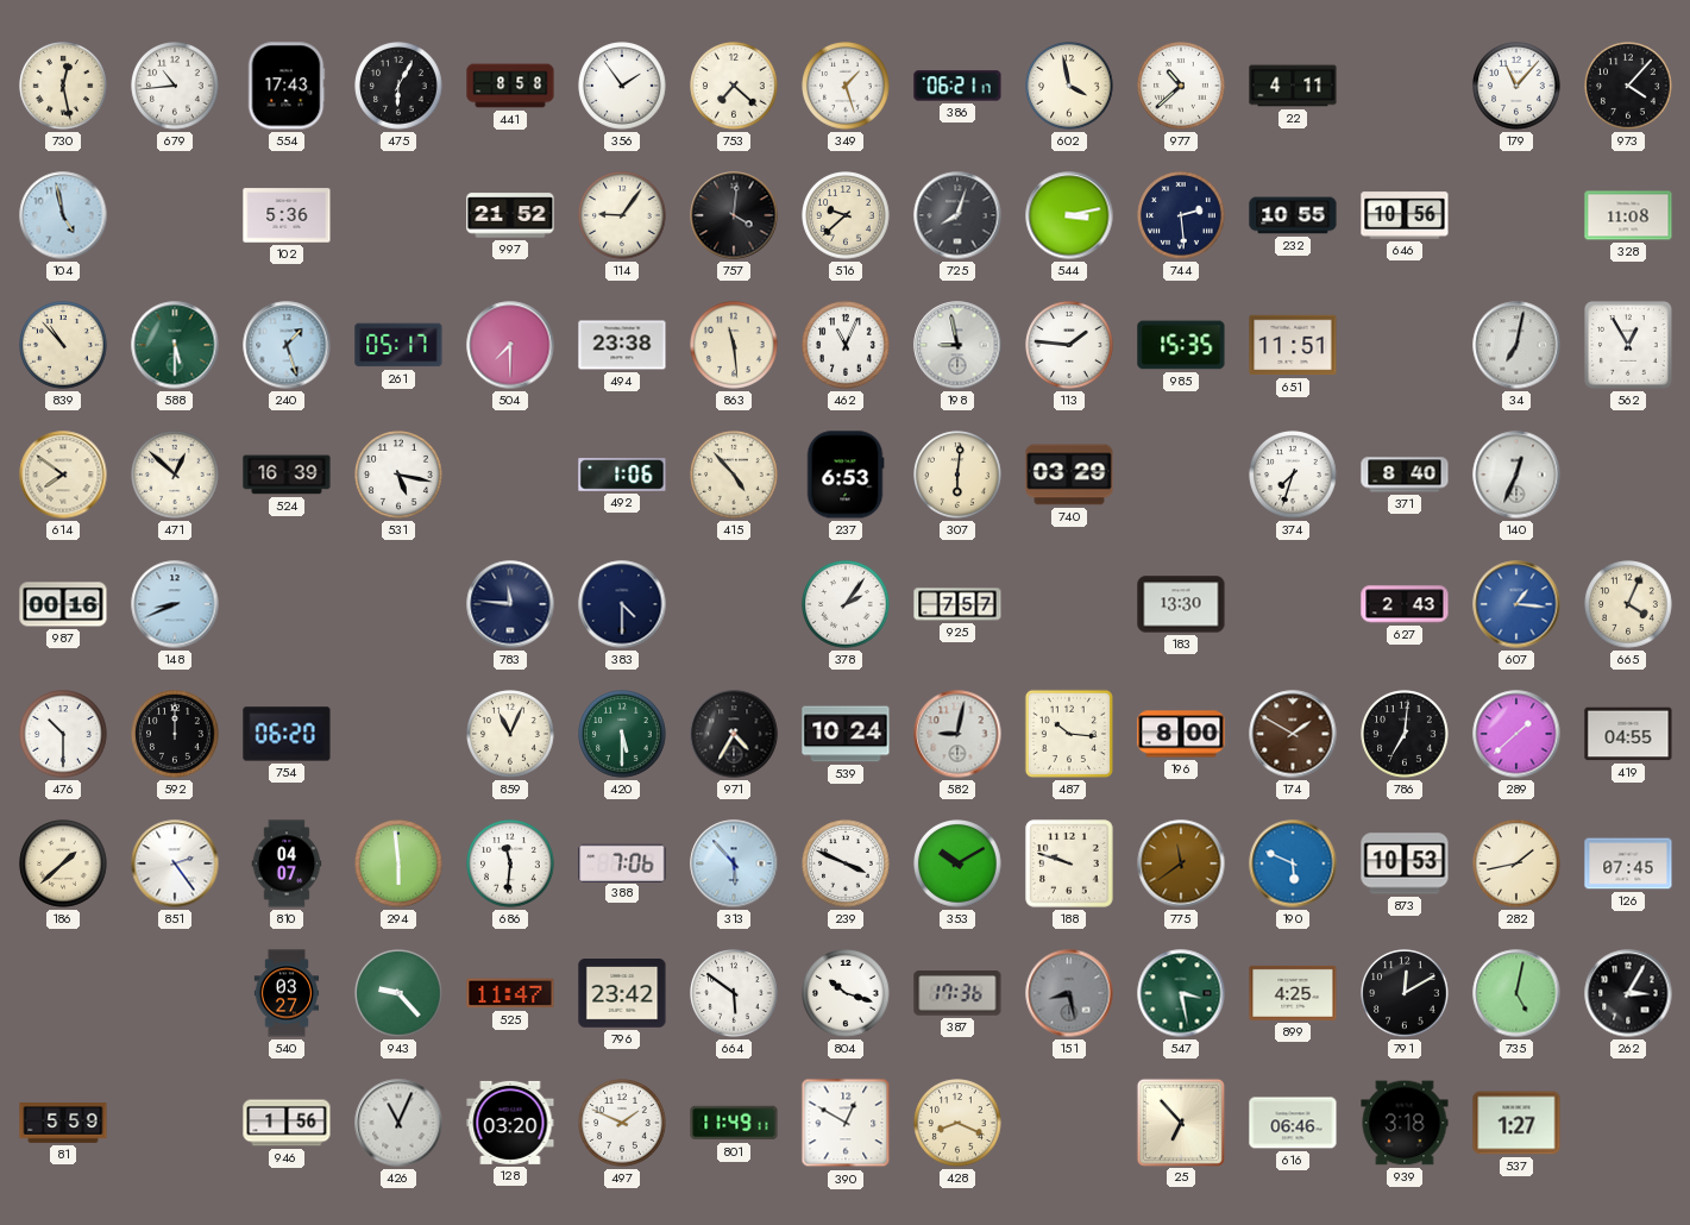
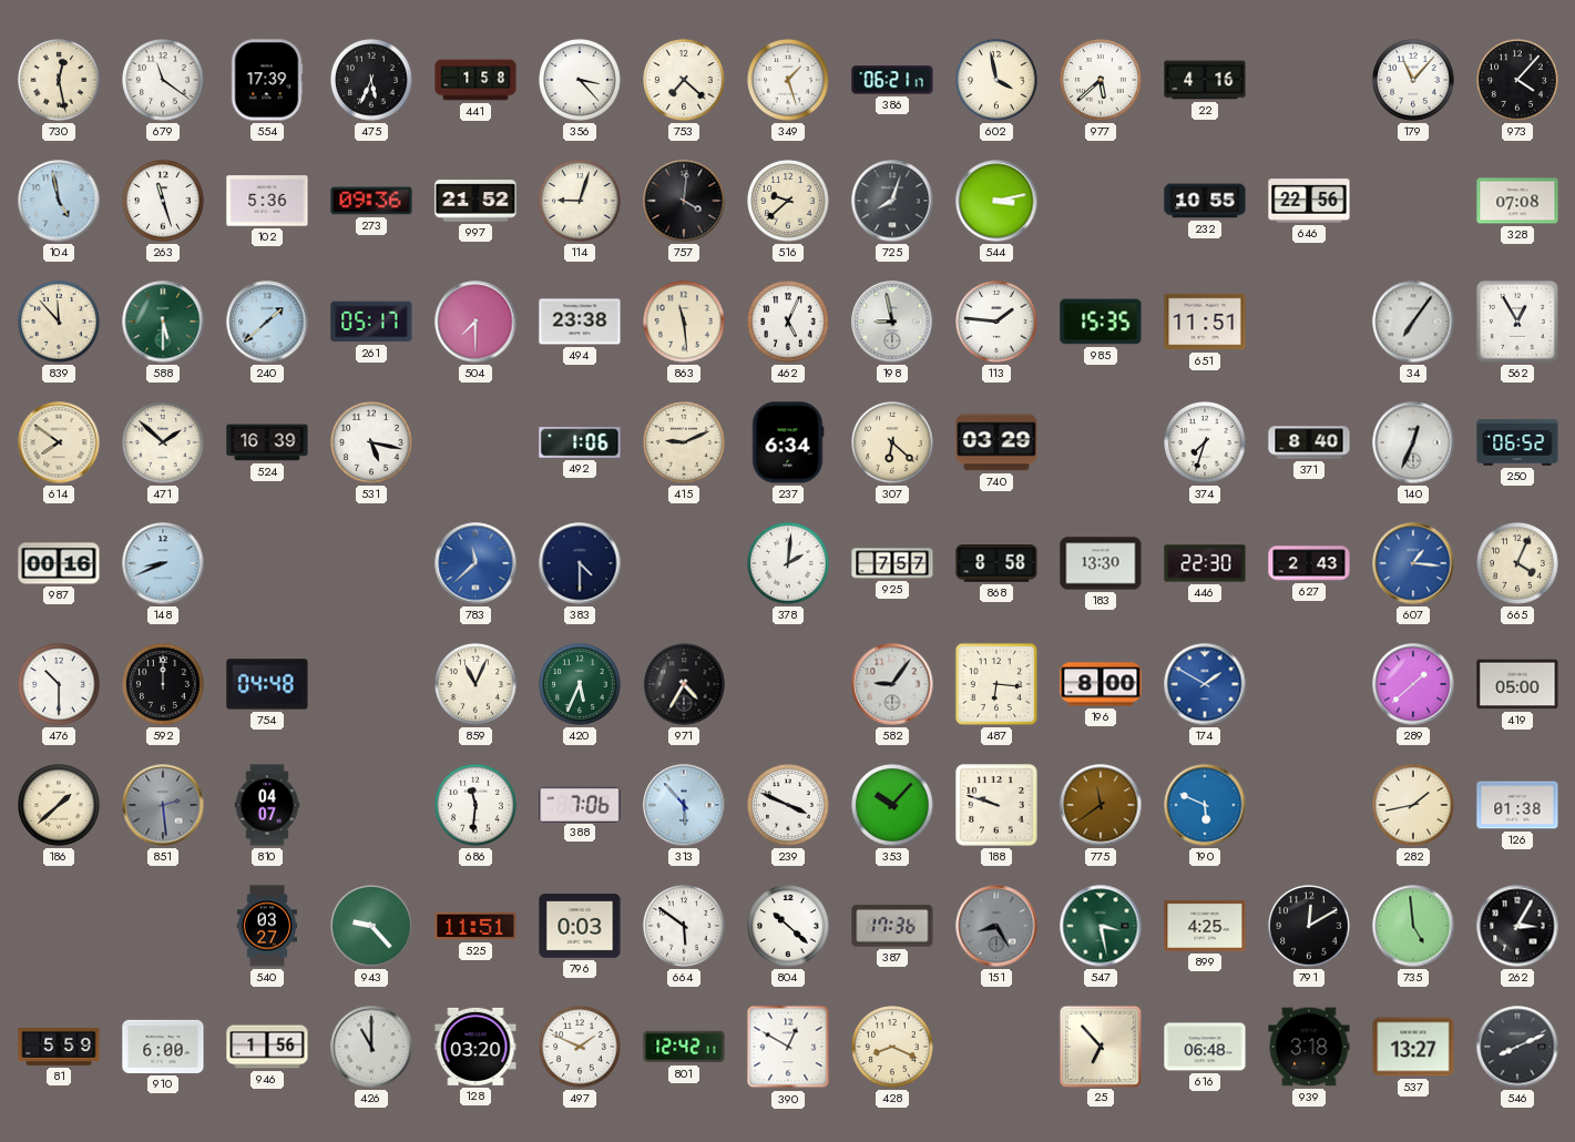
679: 10:44 -> 11:21 (163, 80)
554: 17:43 -> 17:39 (267, 80)
475: 6:05 -> 5:34 (371, 80)
441: 8:58 -> 1:58 (475, 80)
356: 1:54 -> 3:23 (580, 80)
977: 10:38 -> 5:38 (1101, 80)
22: 4:11 -> 4:16 (1205, 80)
263: none -> 11:27 (163, 201)
273: none -> 09:36 (371, 201)
114: 9:06 -> 9:03 (580, 201)
744: 2:29 -> none (1181, 215)
646: 10:56 -> 22:56 (1309, 201)
328: 11:08 -> 07:08 (1517, 201)
839: 10:53 -> 11:53 (59, 322)
240: 1:27 -> 1:38 (267, 322)
462: 11:04 -> 5:04 (788, 322)
34: 7:02 -> 7:06 (1413, 322)
471: 12:52 -> 1:52 (163, 442)
415: 4:53 -> 9:11 (684, 442)
237: 6:53 -> 6:34 (788, 442)
307: 6:01 -> 6:22 (892, 442)
250: none -> 06:52 (1517, 442)
783: 11:46 -> 11:38 (475, 563)
783 dial: navy -> blue (475, 563)
378: 2:06 -> 2:01 (788, 563)
868: none -> 8:58 (996, 563)
446: none -> 22:30 (1205, 563)
754: 06:20 -> 04:48 (267, 684)
420: 5:30 -> 5:34 (580, 684)
539: 10:24 -> none (846, 734)
582: 9:02 -> 9:06 (892, 684)
487: 10:16 -> 6:16 (996, 684)
174 dial: brown -> blue (1205, 684)
786: 7:01 -> none (1405, 734)
419: 04:55 -> 05:00 (1517, 684)
851: 2:24 -> 2:29 (163, 805)
851 dial: white -> grey (163, 805)
294: 5:59 -> none (398, 863)
353: 10:10 -> 10:07 (892, 805)
873: 10:53 -> none (1405, 863)
126: 07:45 -> 01:38 (1517, 805)
525: 11:47 -> 11:51 (475, 926)
796: 23:42 -> 0:03 (580, 927)
804: 10:18 -> 10:22 (788, 926)
151: 8:28 -> 8:25 (996, 926)
735: 5:02 -> 4:59 (1413, 926)
910: none -> 6:00 (163, 1047)
426: 11:04 -> 11:00 (371, 1047)
801: 11:49 -> 12:42 (684, 1047)
616: 06:46 -> 06:48 (1205, 1047)
537: 1:27 -> 13:27 (1413, 1047)
546: none -> 8:11 (1517, 1047)
